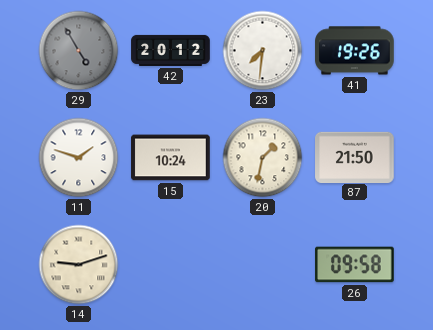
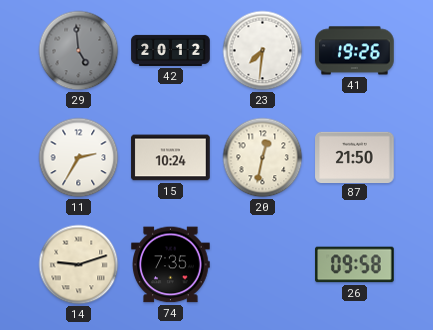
29: 4:55 -> 4:59 (79, 51)
11: 1:48 -> 2:35 (79, 158)
20: 1:32 -> 12:32 (263, 158)
74: none -> 7:35 (171, 265)
